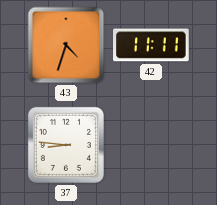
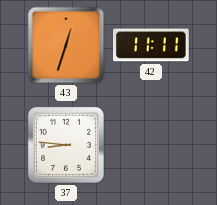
43: 4:33 -> 12:33 (66, 45)
